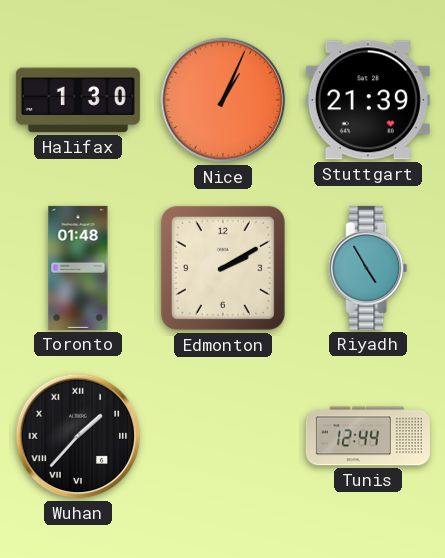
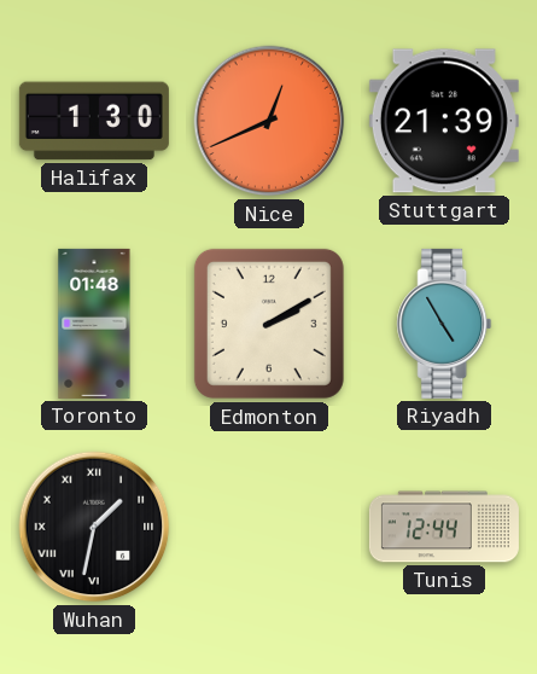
Nice: 1:04 -> 12:41 (269, 121)
Wuhan: 1:37 -> 1:32 (94, 527)
